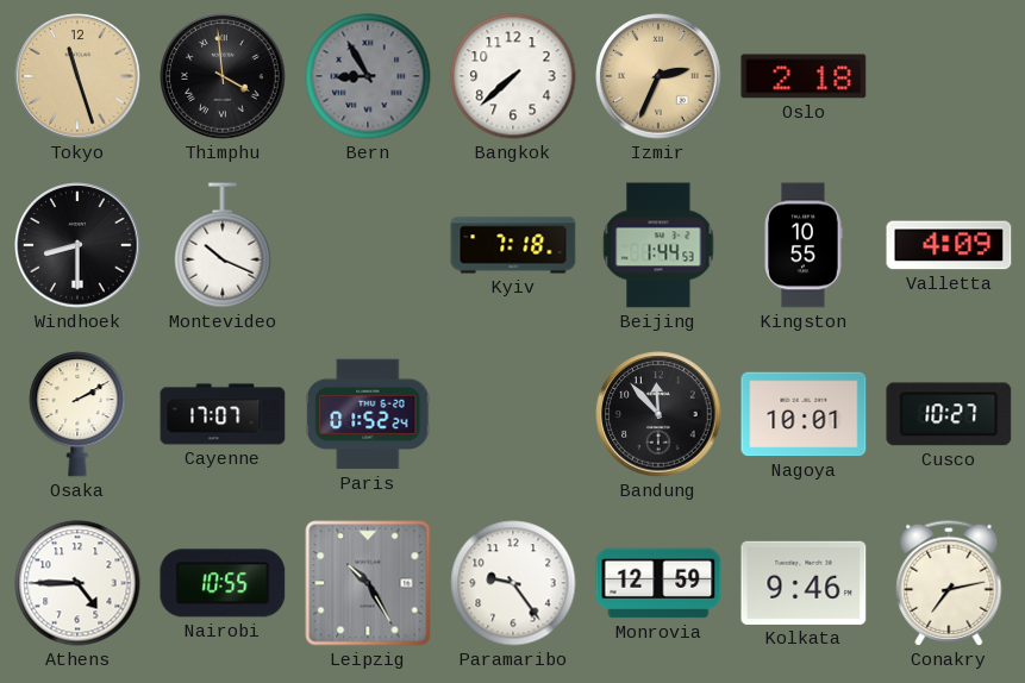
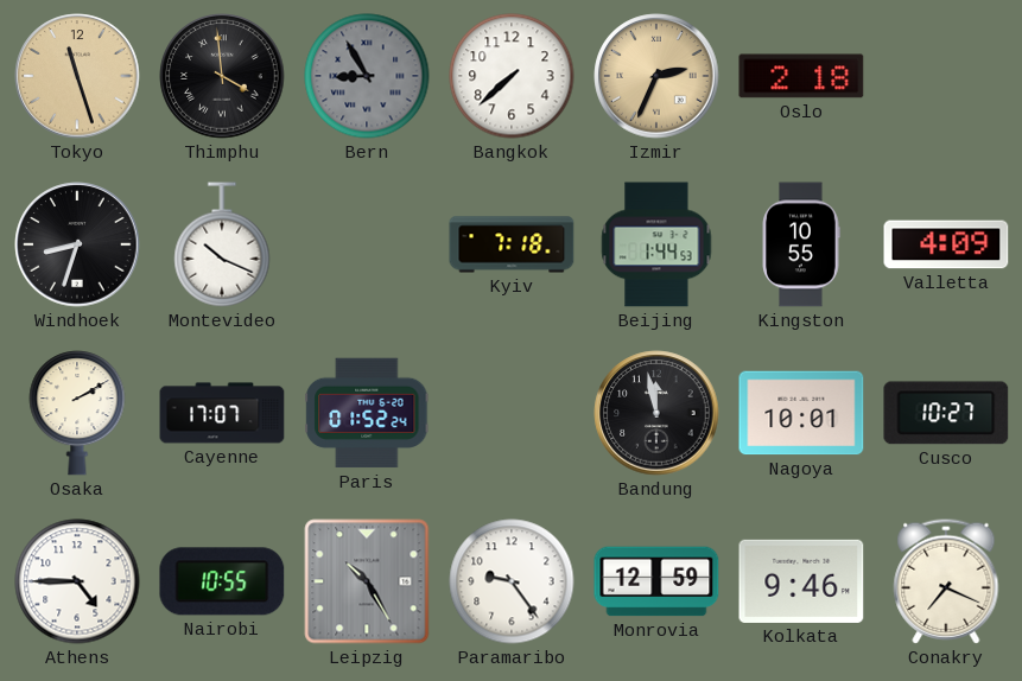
Windhoek: 8:30 -> 8:33 (77, 244)
Bandung: 11:53 -> 11:58 (656, 413)
Conakry: 7:13 -> 7:19 (946, 581)
